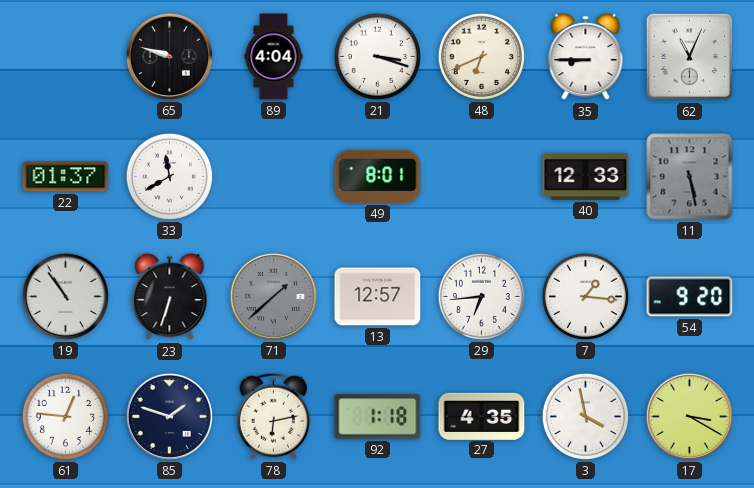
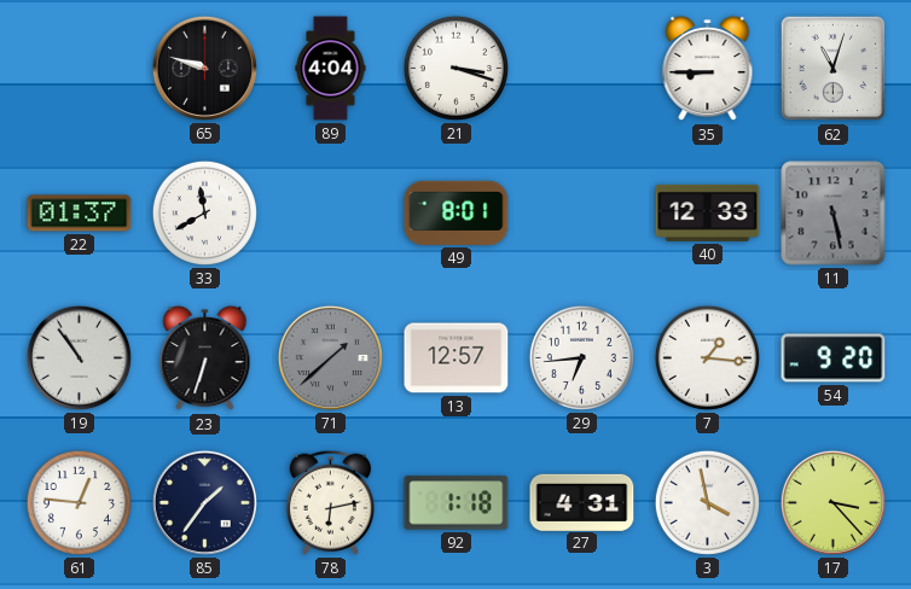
48: 6:41 -> none (481, 56)
62: 11:04 -> 11:03 (834, 69)
85: 1:48 -> 1:36 (204, 502)
27: 4:35 -> 4:31 (582, 502)
17: 3:20 -> 3:23 (832, 502)
